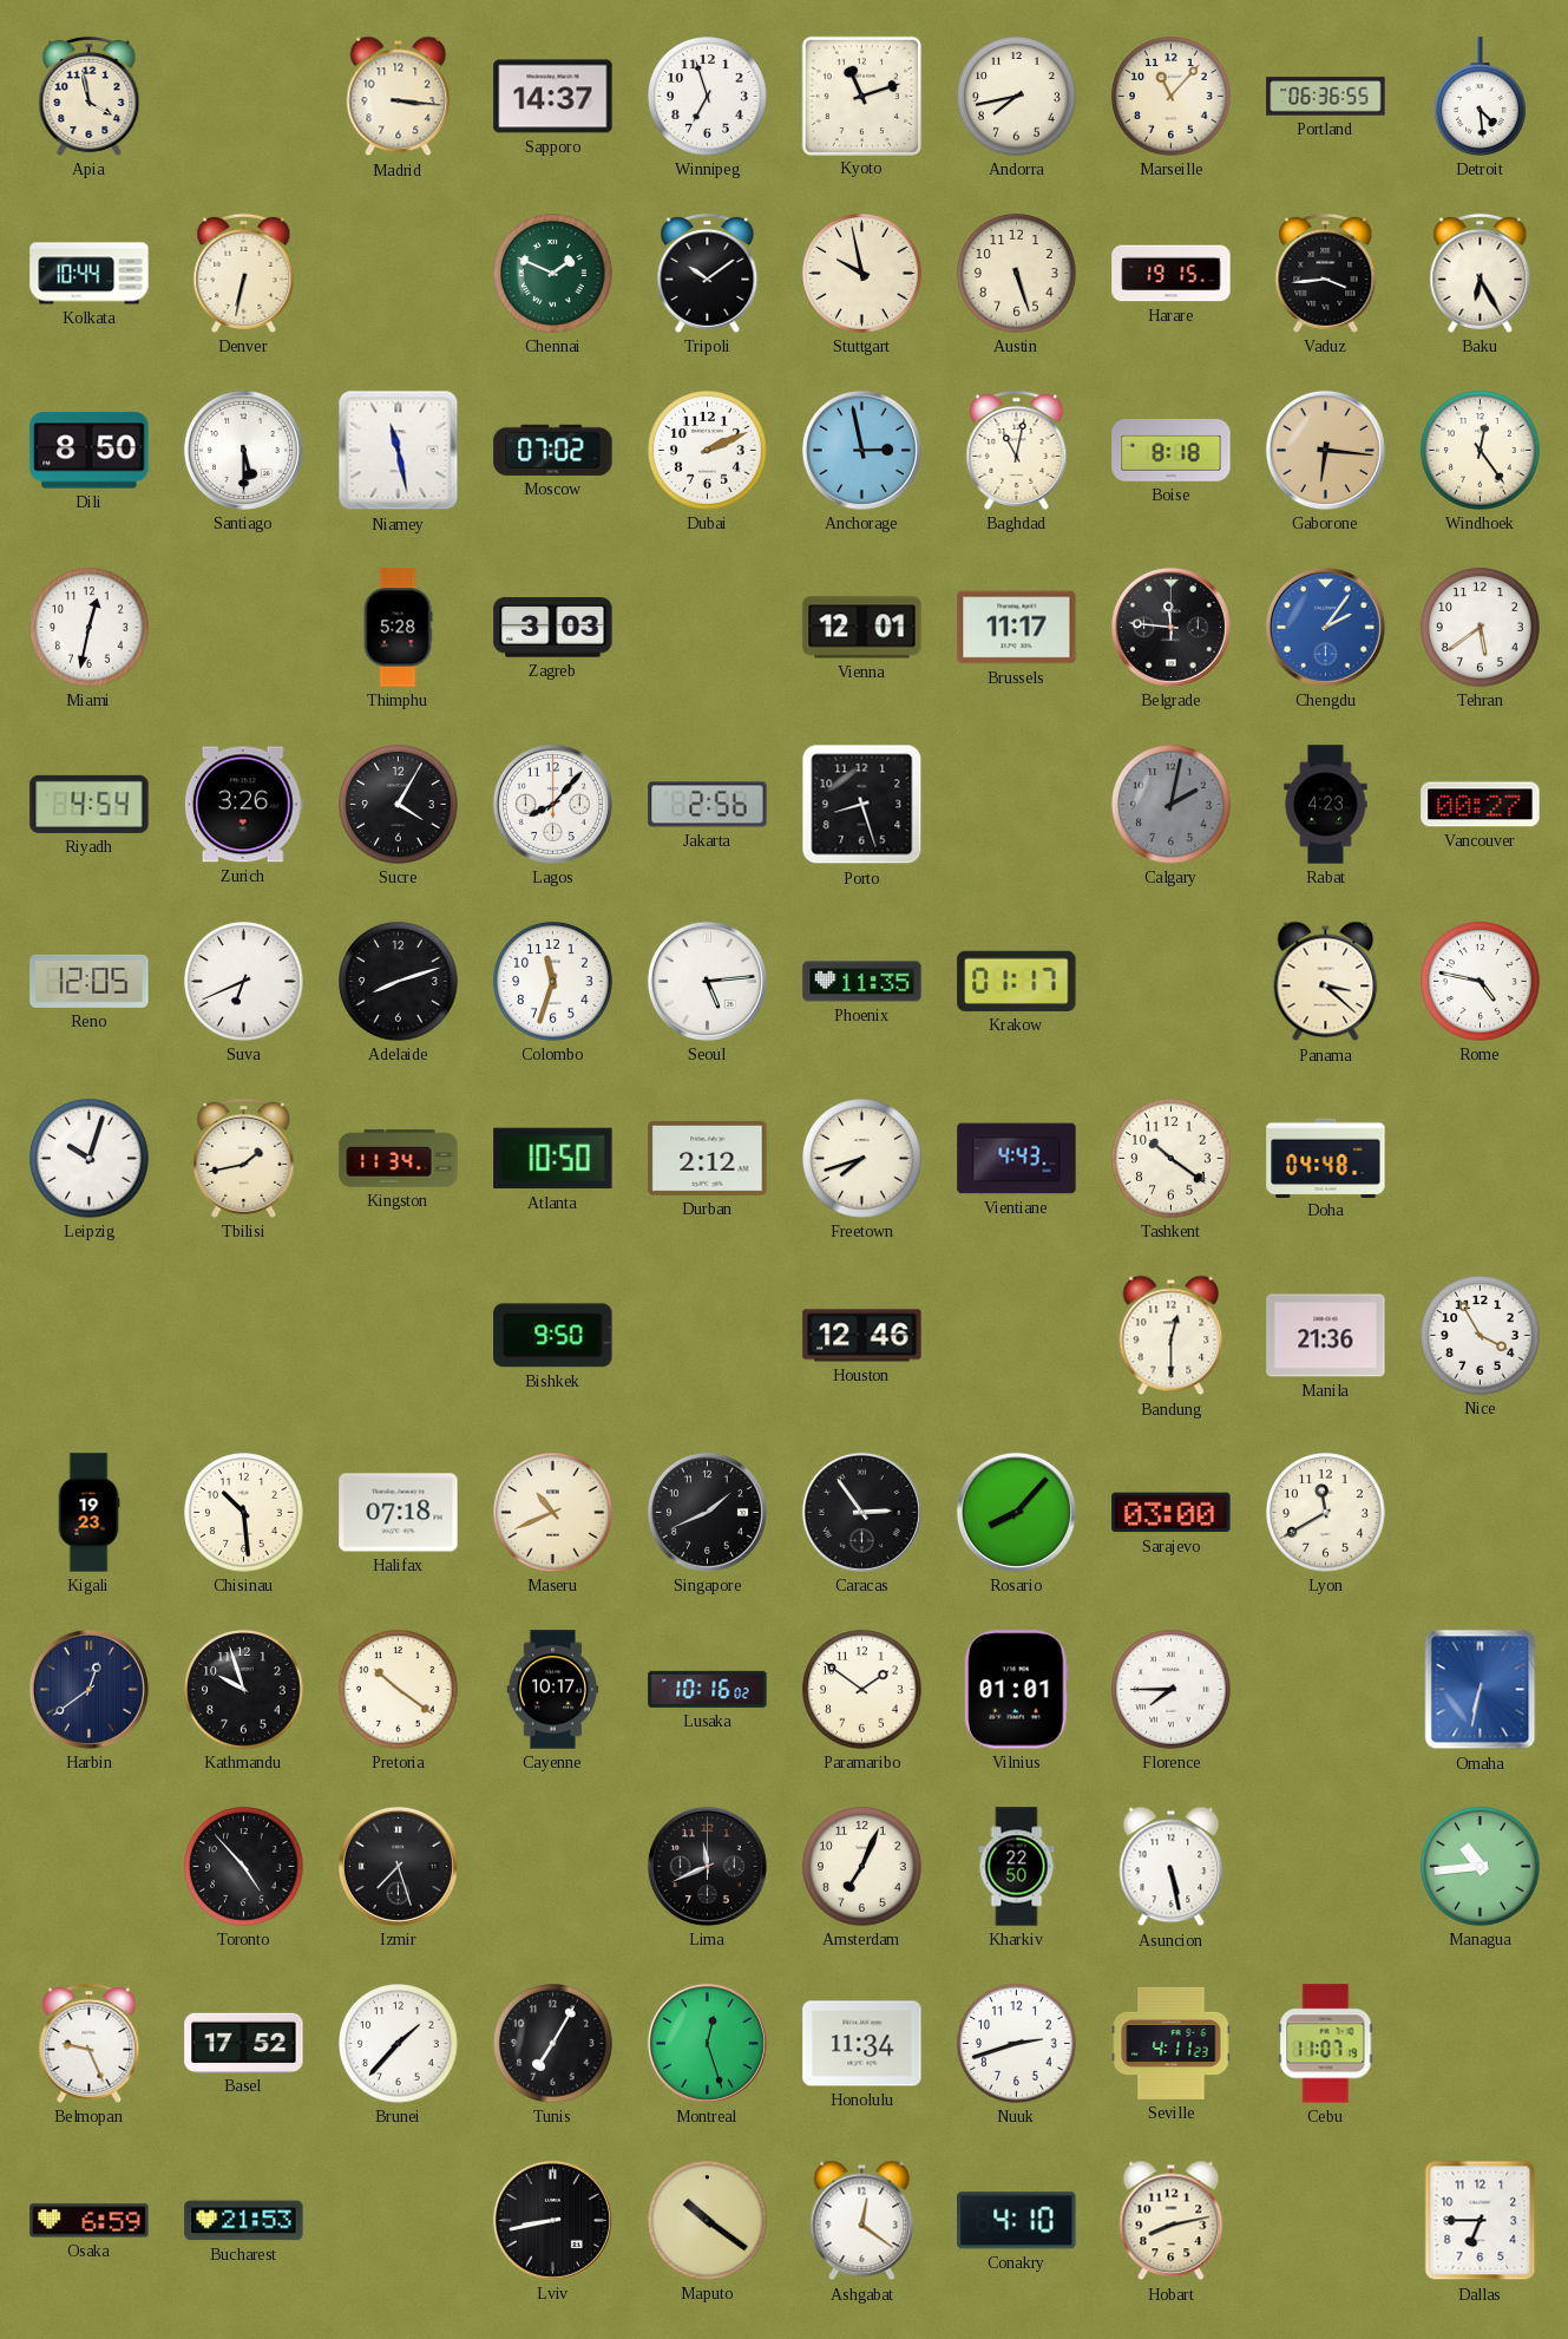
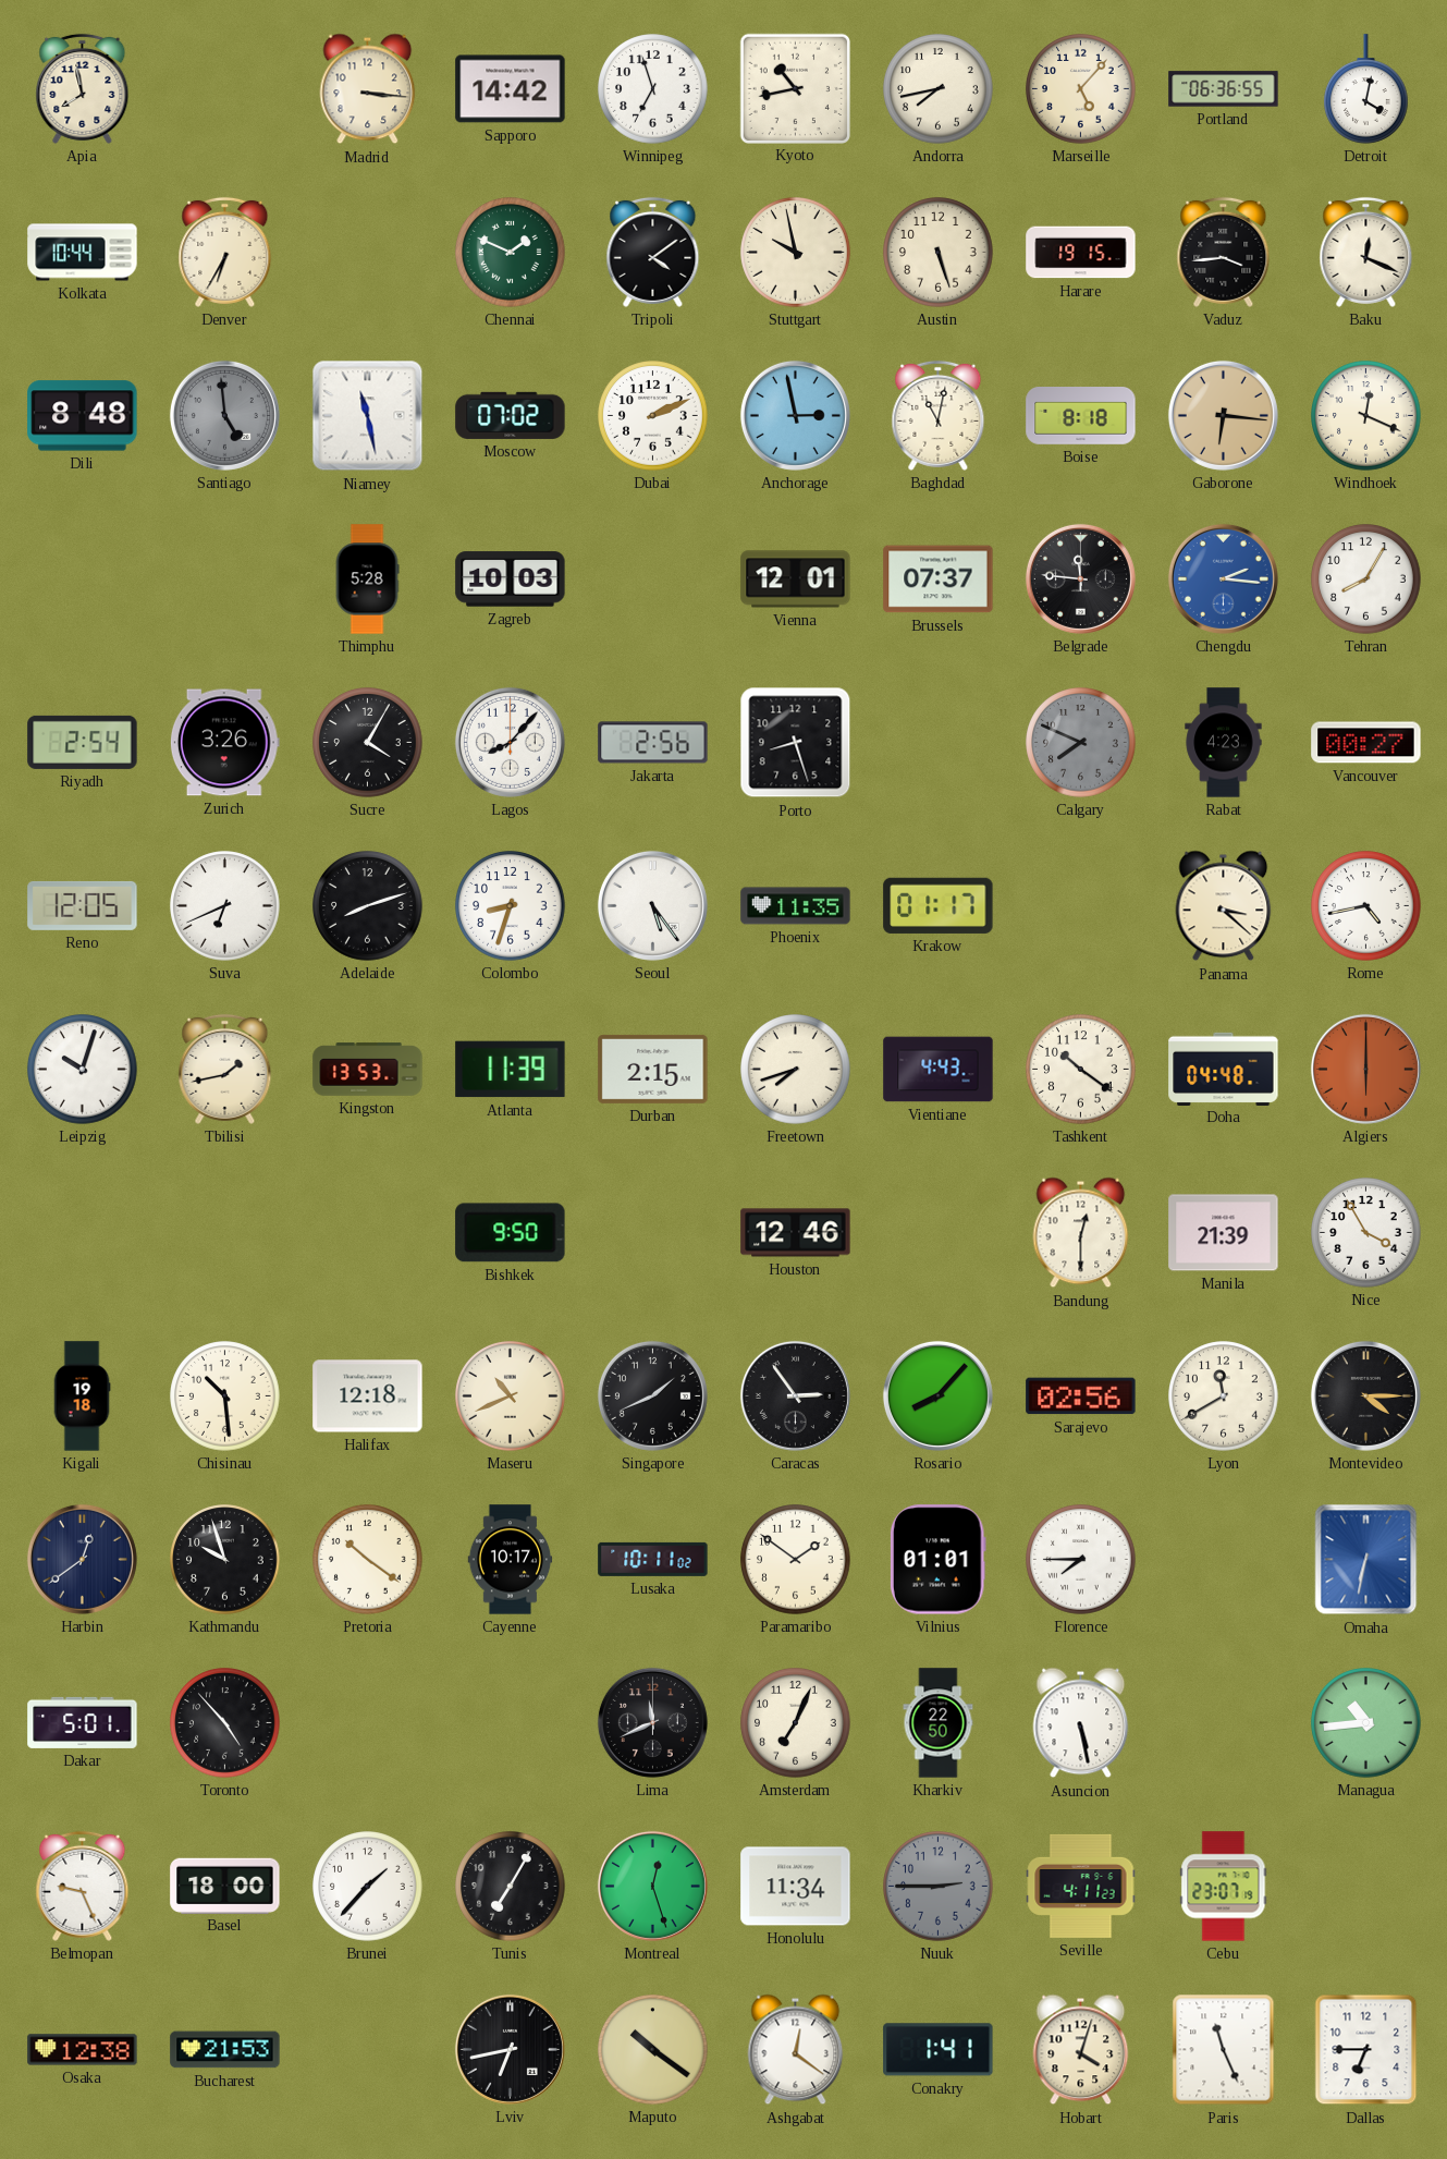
Apia: 3:58 -> 7:58 (83, 88)
Sapporo: 14:37 -> 14:42 (511, 89)
Kyoto: 11:12 -> 10:43 (795, 88)
Marseille: 11:07 -> 5:07 (1081, 89)
Detroit: 4:29 -> 4:02 (1366, 89)
Denver: 6:32 -> 6:35 (225, 252)
Tripoli: 10:09 -> 4:09 (653, 252)
Baku: 6:25 -> 12:19 (1366, 252)
Dili: 8:50 -> 8:48 (83, 416)
Santiago: 5:30 -> 4:59 (224, 415)
Santiago dial: white -> grey (224, 415)
Windhoek: 12:24 -> 12:19 (1366, 416)
Miami: 12:32 -> none (90, 628)
Zagreb: 3:03 -> 10:03 (511, 580)
Brussels: 11:17 -> 07:37 (939, 580)
Chengdu: 2:06 -> 2:16 (1223, 578)
Tehran: 5:39 -> 8:05 (1366, 580)
Riyadh: 4:54 -> 2:54 (83, 742)
Calgary: 2:02 -> 7:49 (1081, 743)
Colombo: 11:33 -> 8:33 (511, 906)
Seoul: 5:14 -> 5:24 (652, 905)
Rome: 4:47 -> 4:43 (1366, 906)
Kingston: 11:34 -> 13:53 (368, 1070)
Atlanta: 10:50 -> 11:39 (511, 1070)
Durban: 2:12 -> 2:15 (653, 1069)
Algiers: none -> 6:00 (1365, 1069)
Manila: 21:36 -> 21:39 (1224, 1233)
Kigali: 19:23 -> 19:18 (82, 1396)
Halifax: 07:18 -> 12:18 (368, 1396)
Sarajevo: 03:00 -> 02:56 (1081, 1396)
Montevideo: none -> 4:15 (1365, 1395)
Lusaka: 10:16 -> 10:11 (653, 1559)
Dakar: none -> 5:01 (83, 1722)
Izmir: 7:27 -> none (398, 1866)
Basel: 17:52 -> 18:00 (225, 1886)
Nuuk: 2:42 -> 2:45 (939, 1887)
Nuuk dial: white -> grey (939, 1887)
Cebu: 11:07 -> 23:07 (1224, 1887)
Osaka: 6:59 -> 12:38 (83, 2050)
Lviv: 8:43 -> 6:43 (510, 2049)
Conakry: 4:10 -> 1:41 (939, 2050)
Hobart: 8:13 -> 4:03 (1081, 2050)
Paris: none -> 11:26 (1224, 2050)
